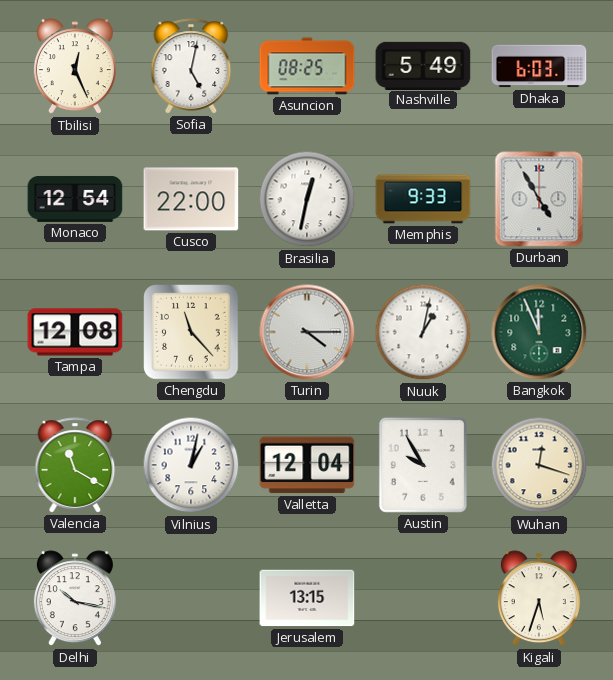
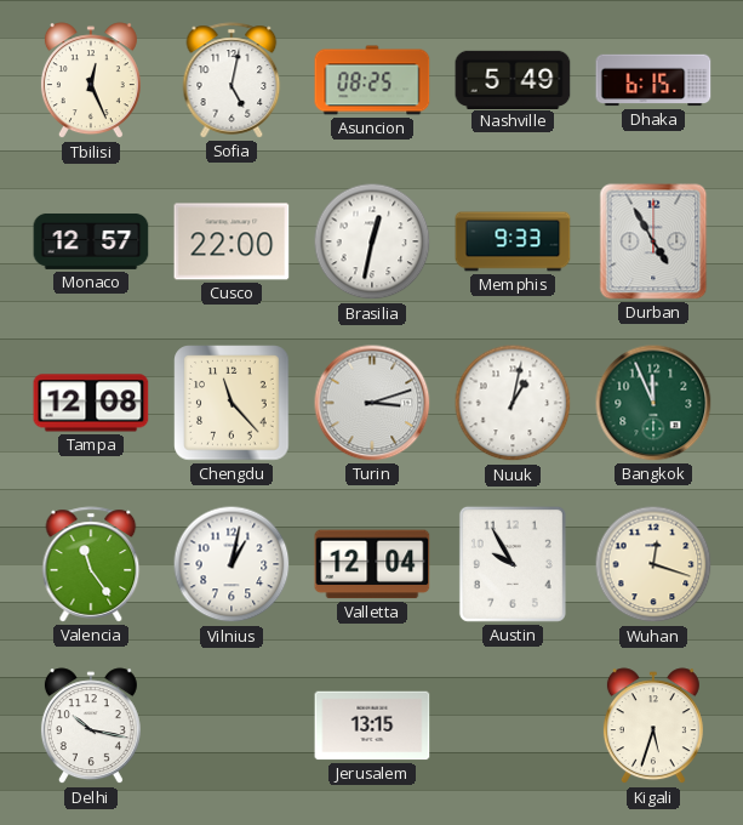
Dhaka: 6:03 -> 6:15 (653, 80)
Monaco: 12:54 -> 12:57 (91, 241)
Turin: 4:15 -> 3:12 (372, 403)
Valencia: 11:20 -> 11:24 (91, 564)
